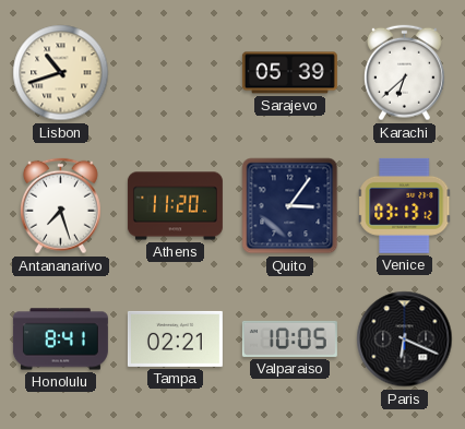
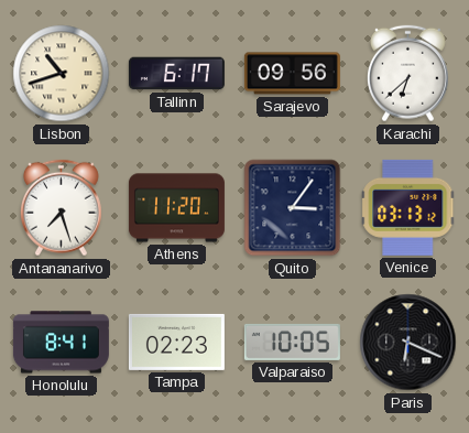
Tallinn: none -> 6:17 (176, 74)
Sarajevo: 05:39 -> 09:56 (292, 74)
Tampa: 02:21 -> 02:23 (176, 342)
